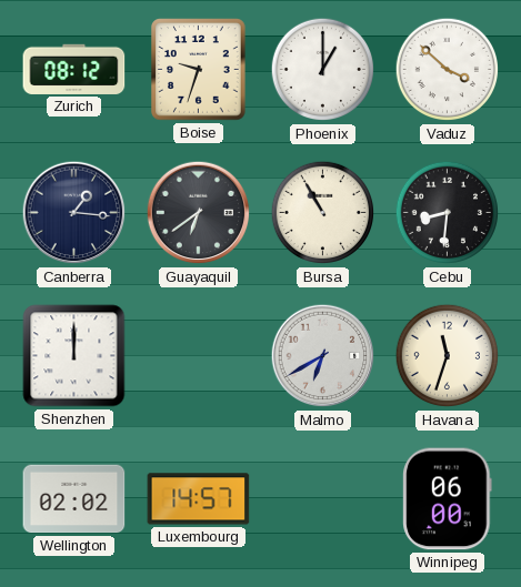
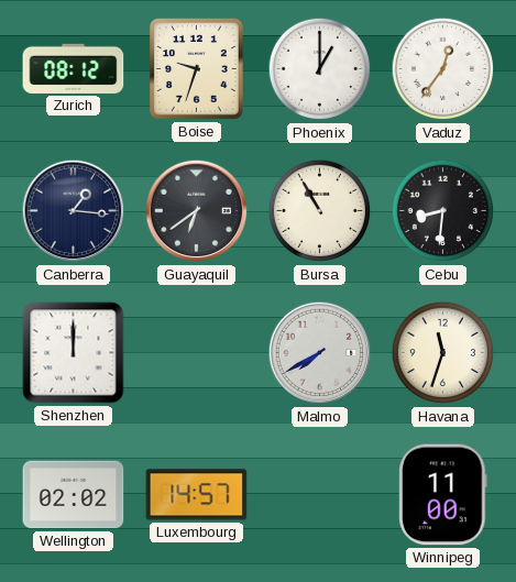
Vaduz: 3:52 -> 12:36 (443, 69)
Malmo: 6:40 -> 7:40 (320, 353)
Winnipeg: 06:00 -> 11:00 (443, 495)
